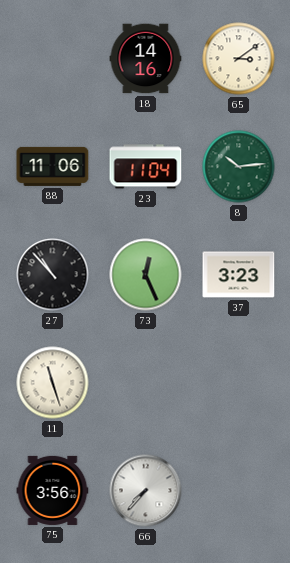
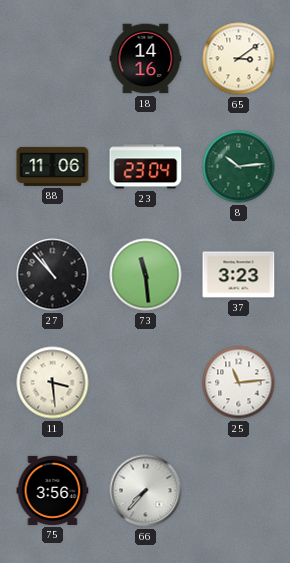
23: 11:04 -> 23:04 (146, 167)
73: 12:26 -> 11:29 (146, 275)
11: 11:27 -> 3:29 (53, 383)
25: none -> 11:14 (239, 383)
